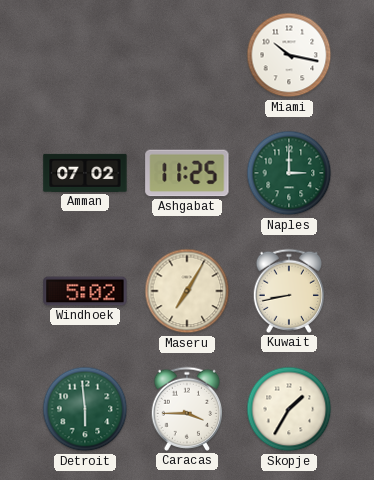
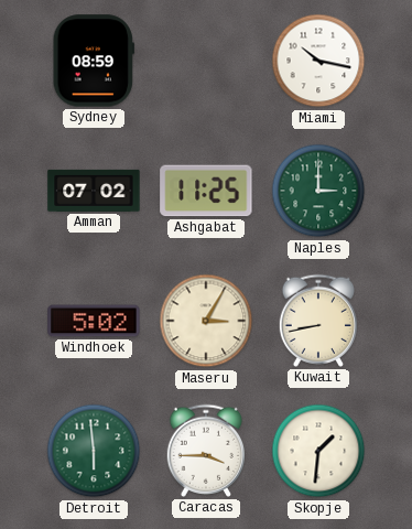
Sydney: none -> 08:59 (94, 61)
Maseru: 7:05 -> 3:05 (206, 321)
Skopje: 1:35 -> 1:31 (318, 451)
